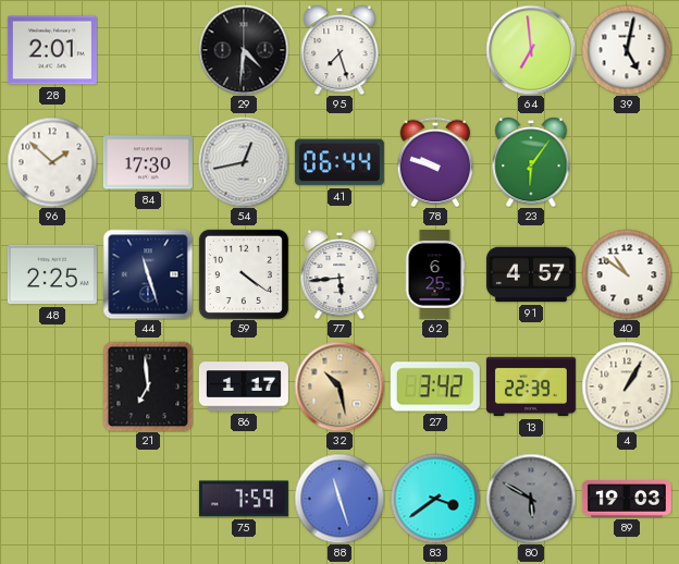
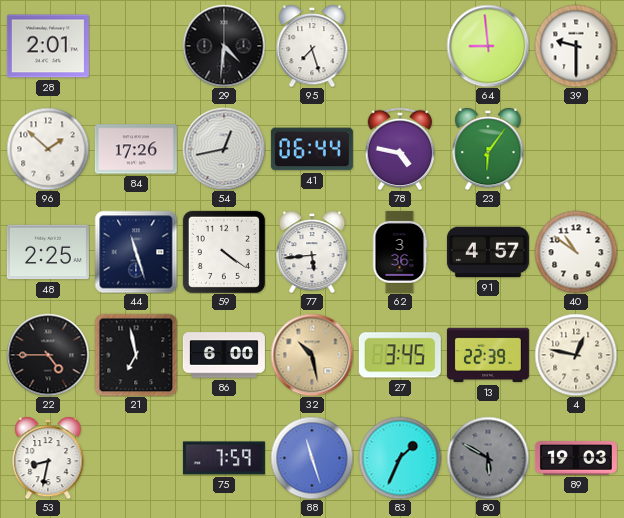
64: 6:59 -> 8:59 (488, 46)
39: 5:02 -> 9:30 (576, 46)
84: 17:30 -> 17:26 (136, 149)
78: 9:48 -> 4:47 (400, 149)
62: 6:25 -> 3:36 (400, 252)
22: none -> 4:45 (48, 355)
21: 6:59 -> 6:58 (136, 355)
86: 1:17 -> 6:00 (224, 355)
27: 3:42 -> 3:45 (400, 355)
4: 1:05 -> 12:47 (576, 355)
53: none -> 8:32 (48, 458)
83: 3:39 -> 1:34 (400, 458)
